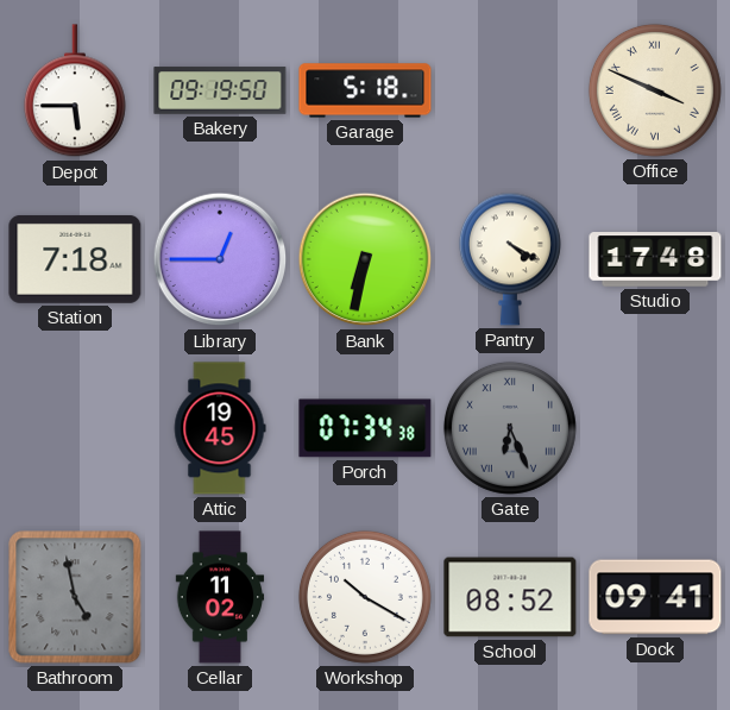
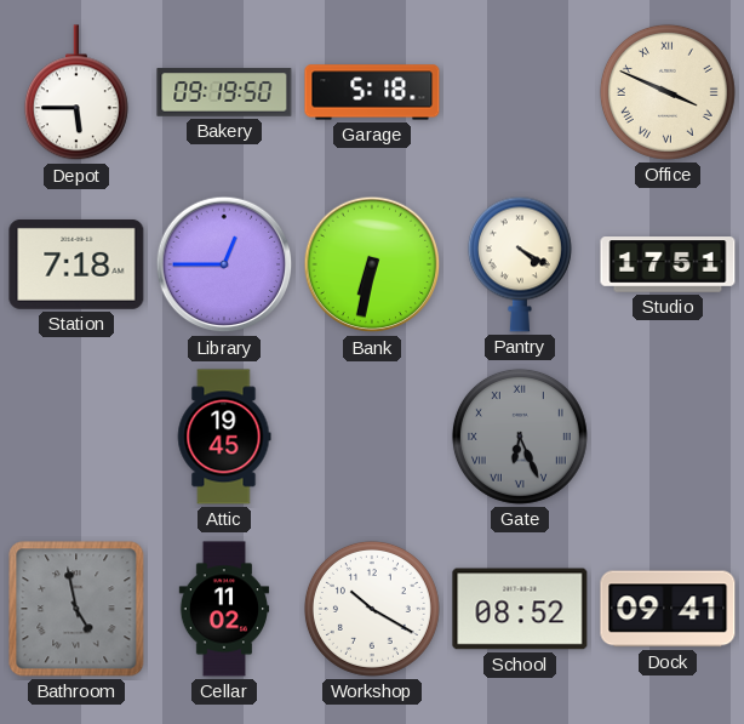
Studio: 17:48 -> 17:51 (668, 264)
Porch: 07:34 -> none (365, 428)
